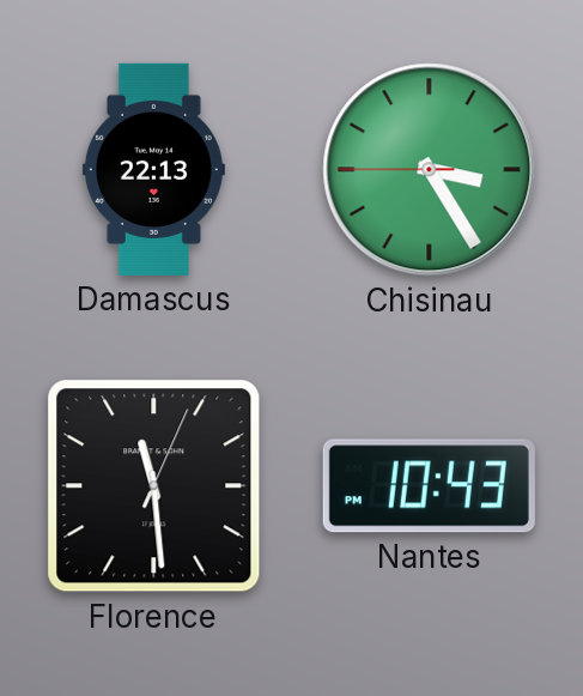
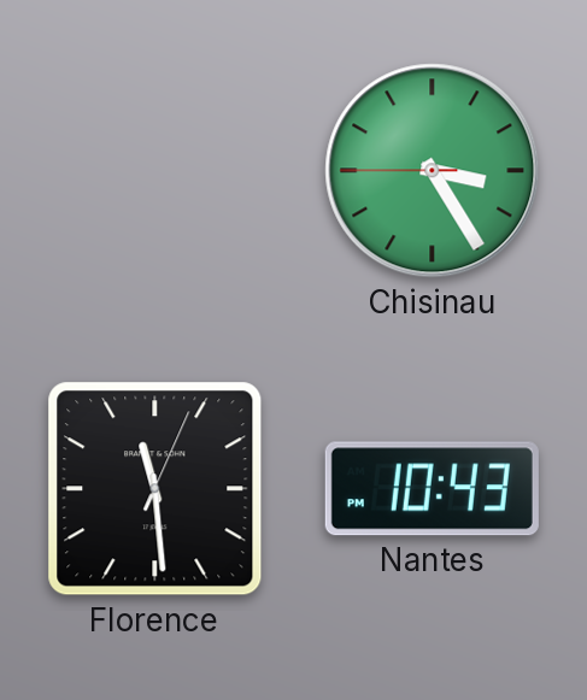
Damascus: 22:13 -> none (153, 169)
